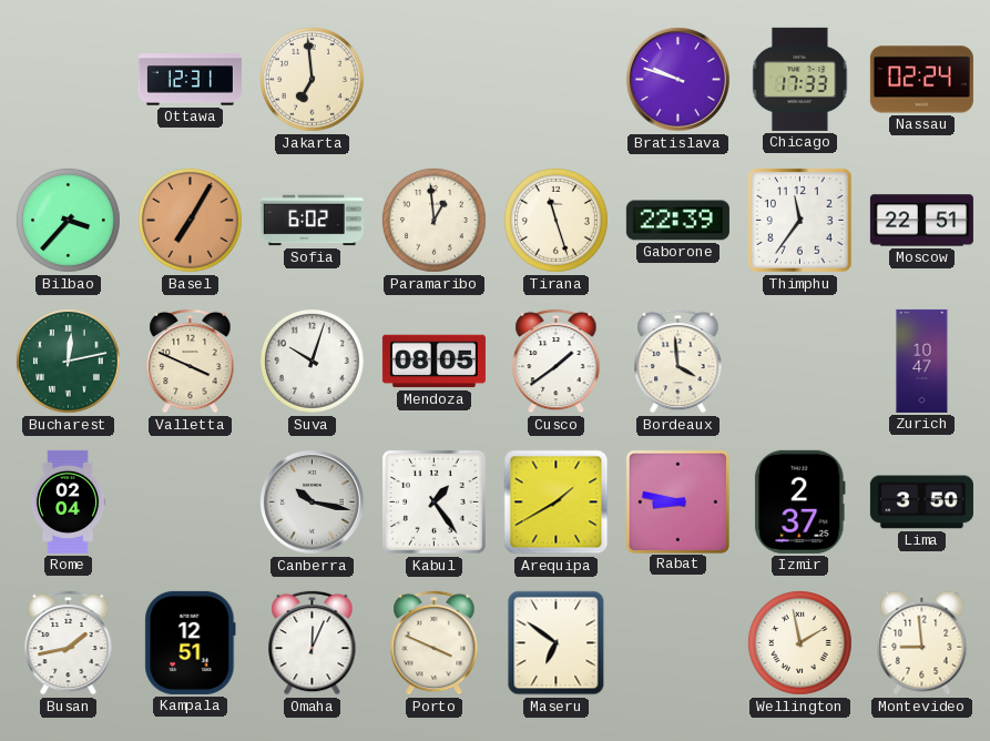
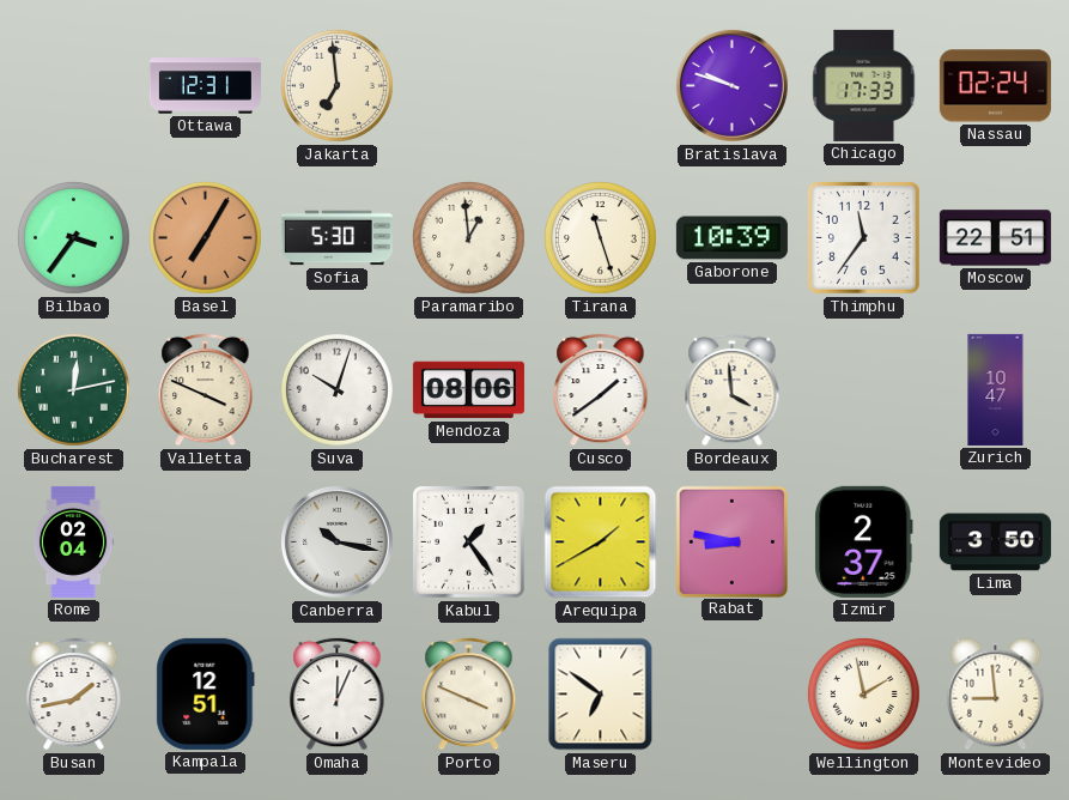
Bilbao: 3:37 -> 3:36 (74, 238)
Sofia: 6:02 -> 5:30 (336, 238)
Gaborone: 22:39 -> 10:39 (731, 238)
Mendoza: 08:05 -> 08:06 (468, 390)
